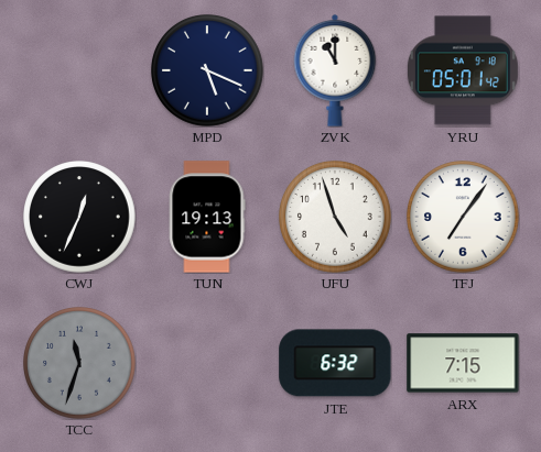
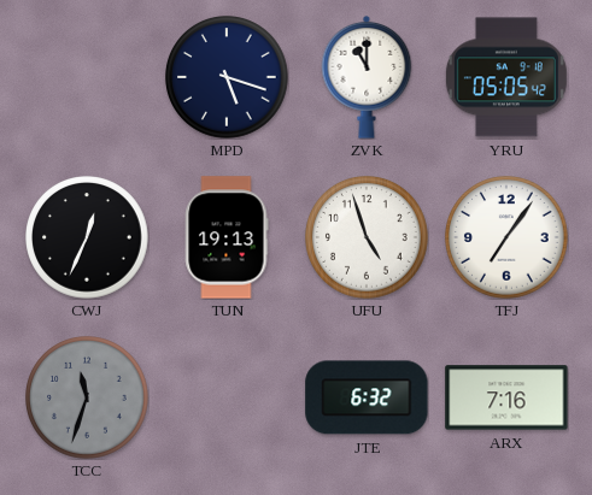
MPD: 5:19 -> 5:18 (227, 77)
YRU: 05:01 -> 05:05 (506, 77)
ARX: 7:15 -> 7:16 (506, 397)
